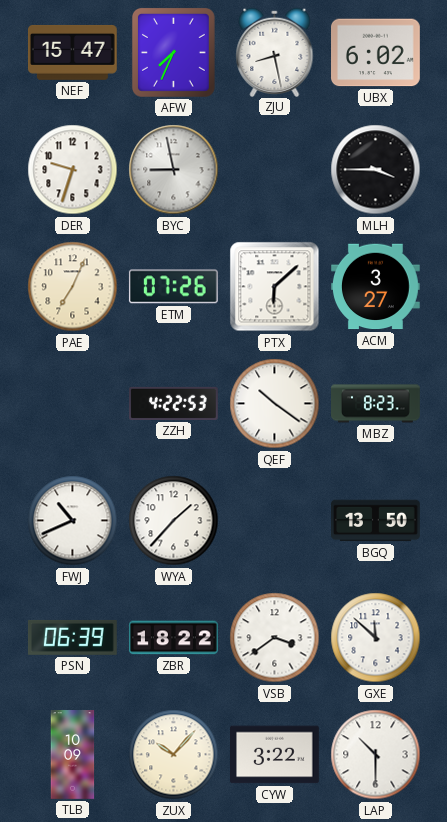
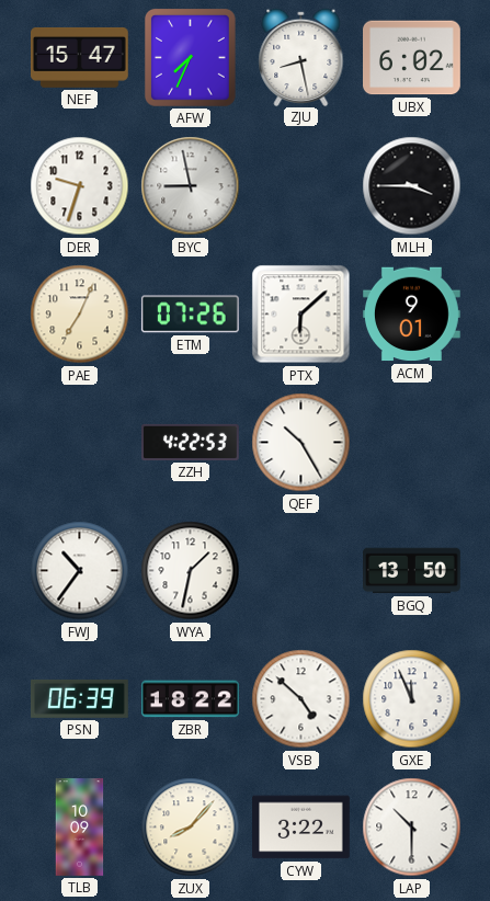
ACM: 3:27 -> 9:01 (412, 315)
QEF: 10:21 -> 10:25 (301, 443)
MBZ: 8:23 -> none (376, 404)
FWJ: 10:41 -> 10:36 (80, 571)
WYA: 1:37 -> 1:32 (191, 571)
VSB: 3:39 -> 4:52 (301, 699)
GXE: 11:52 -> 11:56 (412, 699)
ZUX: 10:07 -> 8:07 (191, 828)
